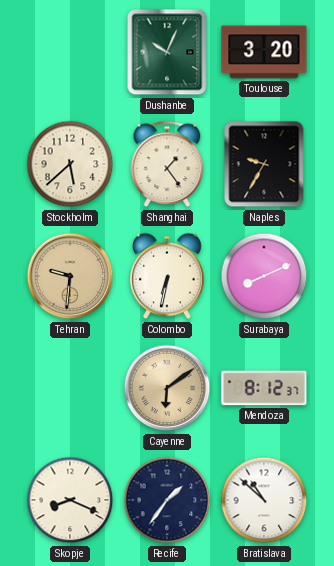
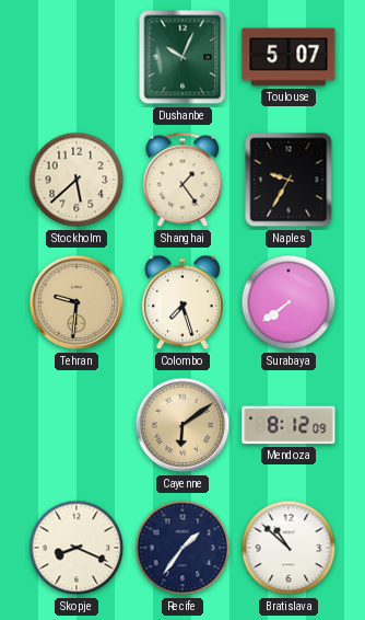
Toulouse: 3:20 -> 5:07 (289, 57)
Colombo: 6:32 -> 7:27 (182, 302)
Surabaya: 8:11 -> 7:39 (289, 302)
Mendoza: 8:12:37 -> 8:12:09 (289, 425)
